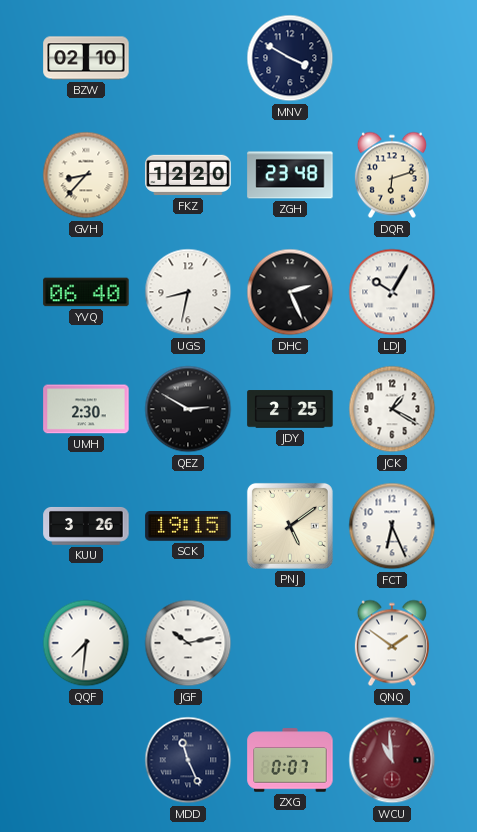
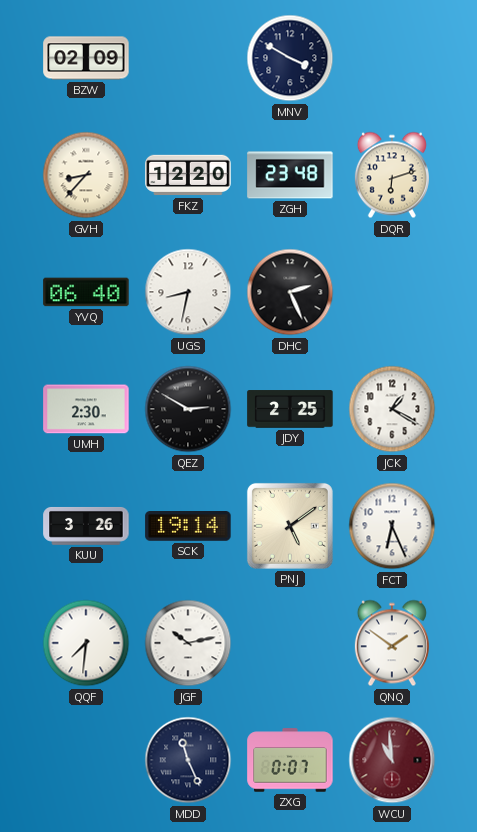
BZW: 02:10 -> 02:09 (86, 58)
LDJ: 10:05 -> none (392, 292)
SCK: 19:15 -> 19:14 (188, 527)
